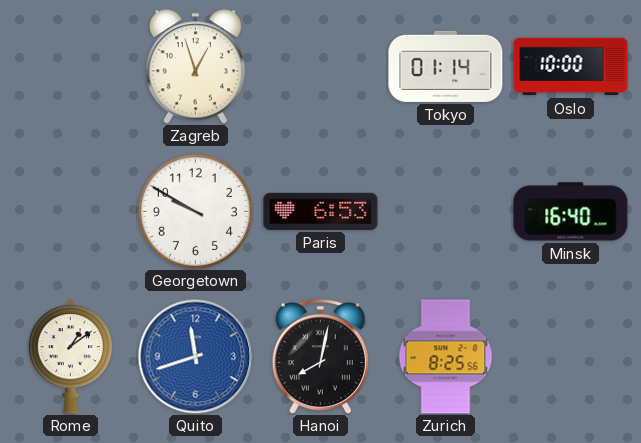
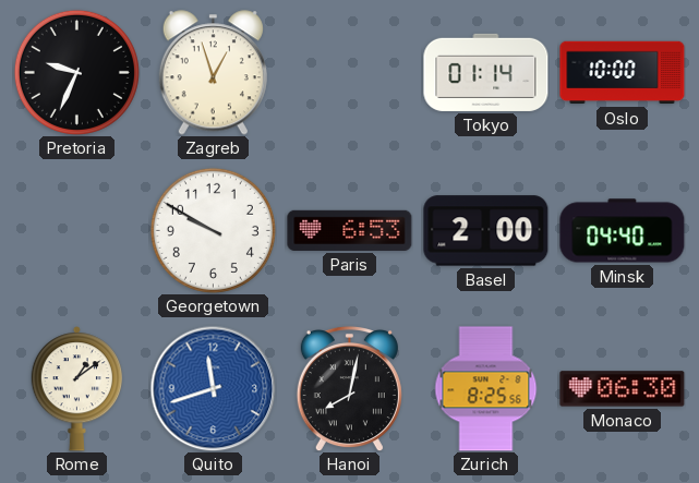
Pretoria: none -> 9:34 (76, 72)
Basel: none -> 2:00 (486, 231)
Minsk: 16:40 -> 04:40 (623, 231)
Monaco: none -> 06:30 (623, 389)
